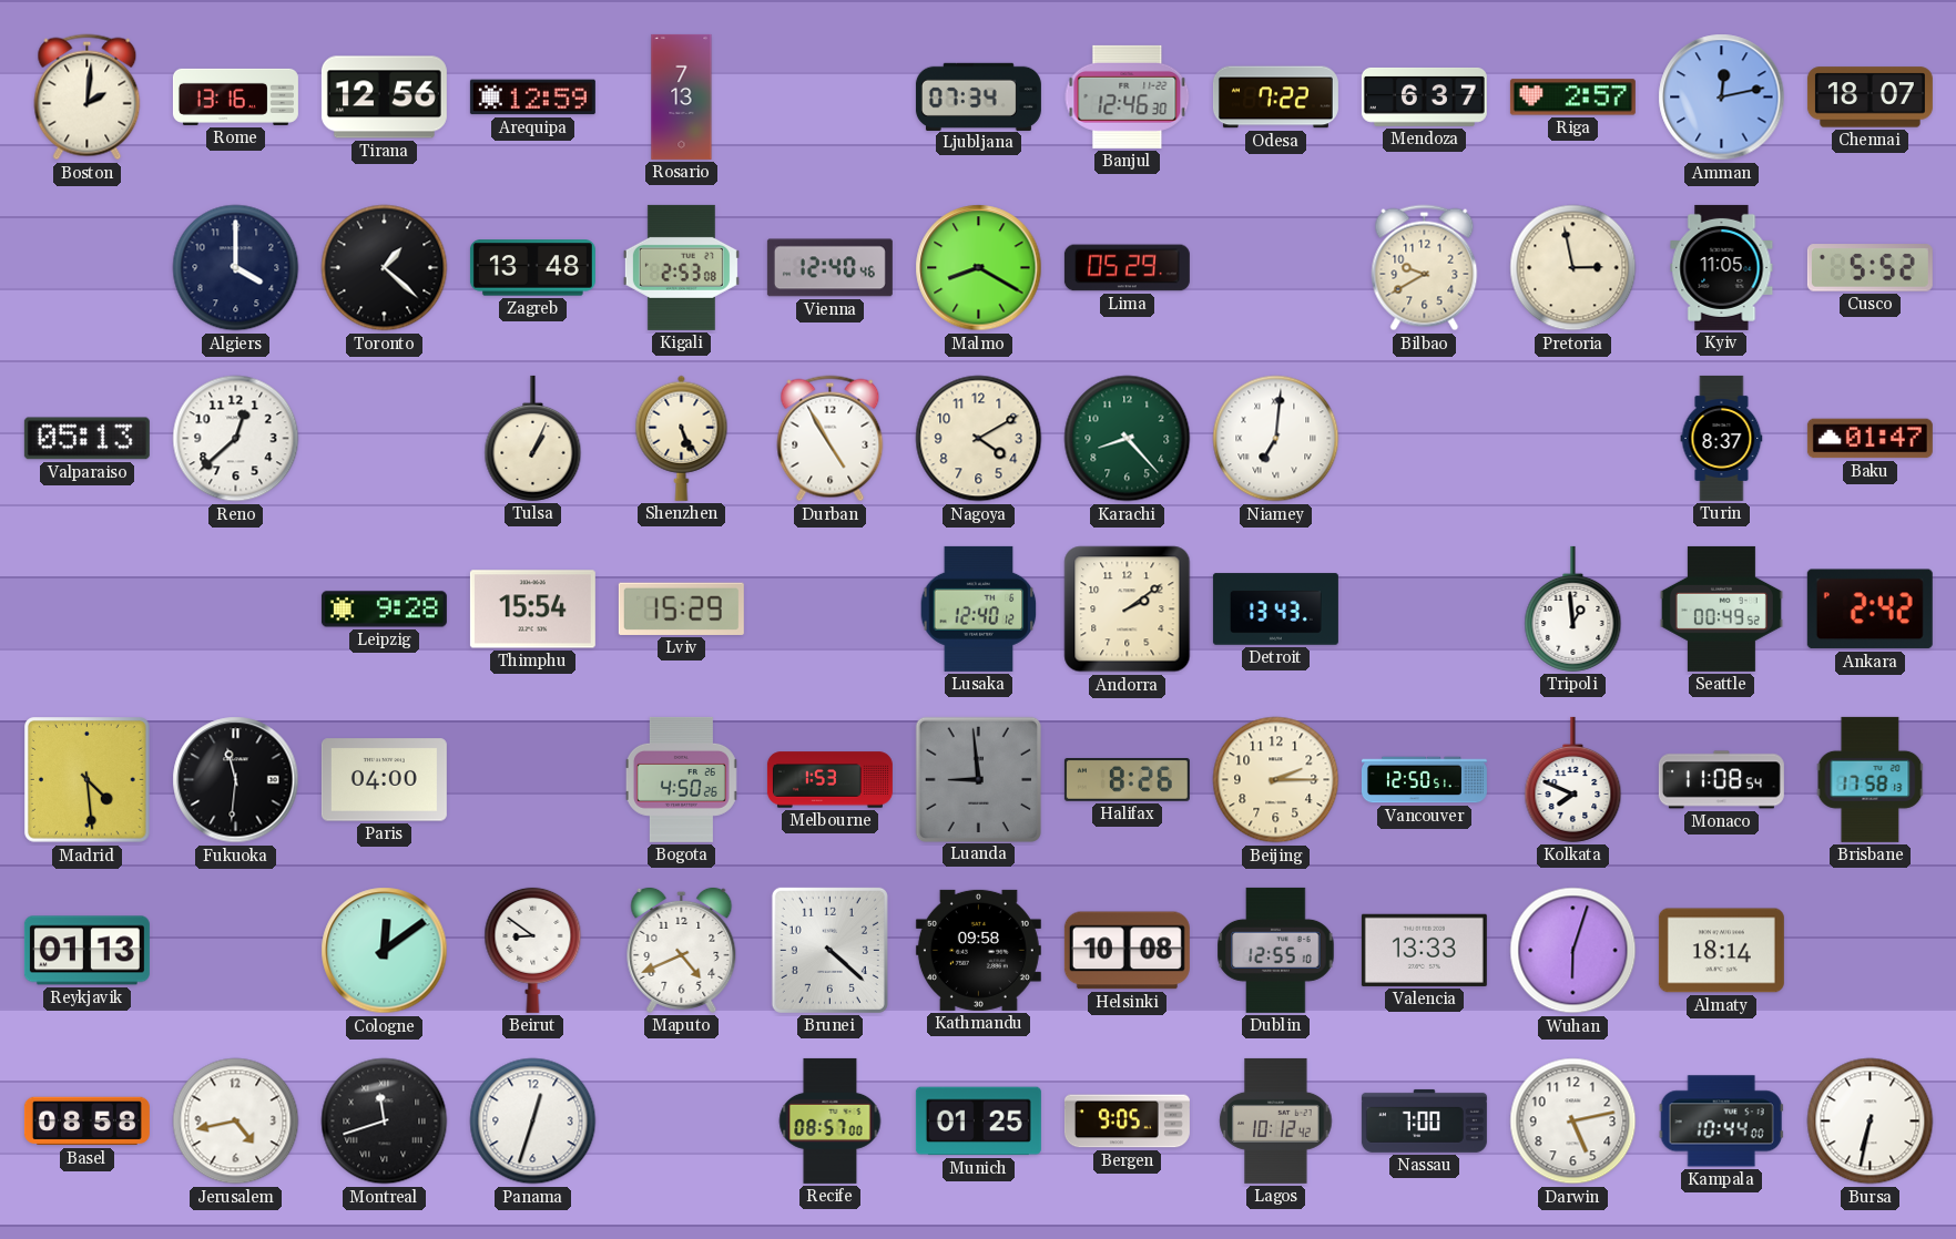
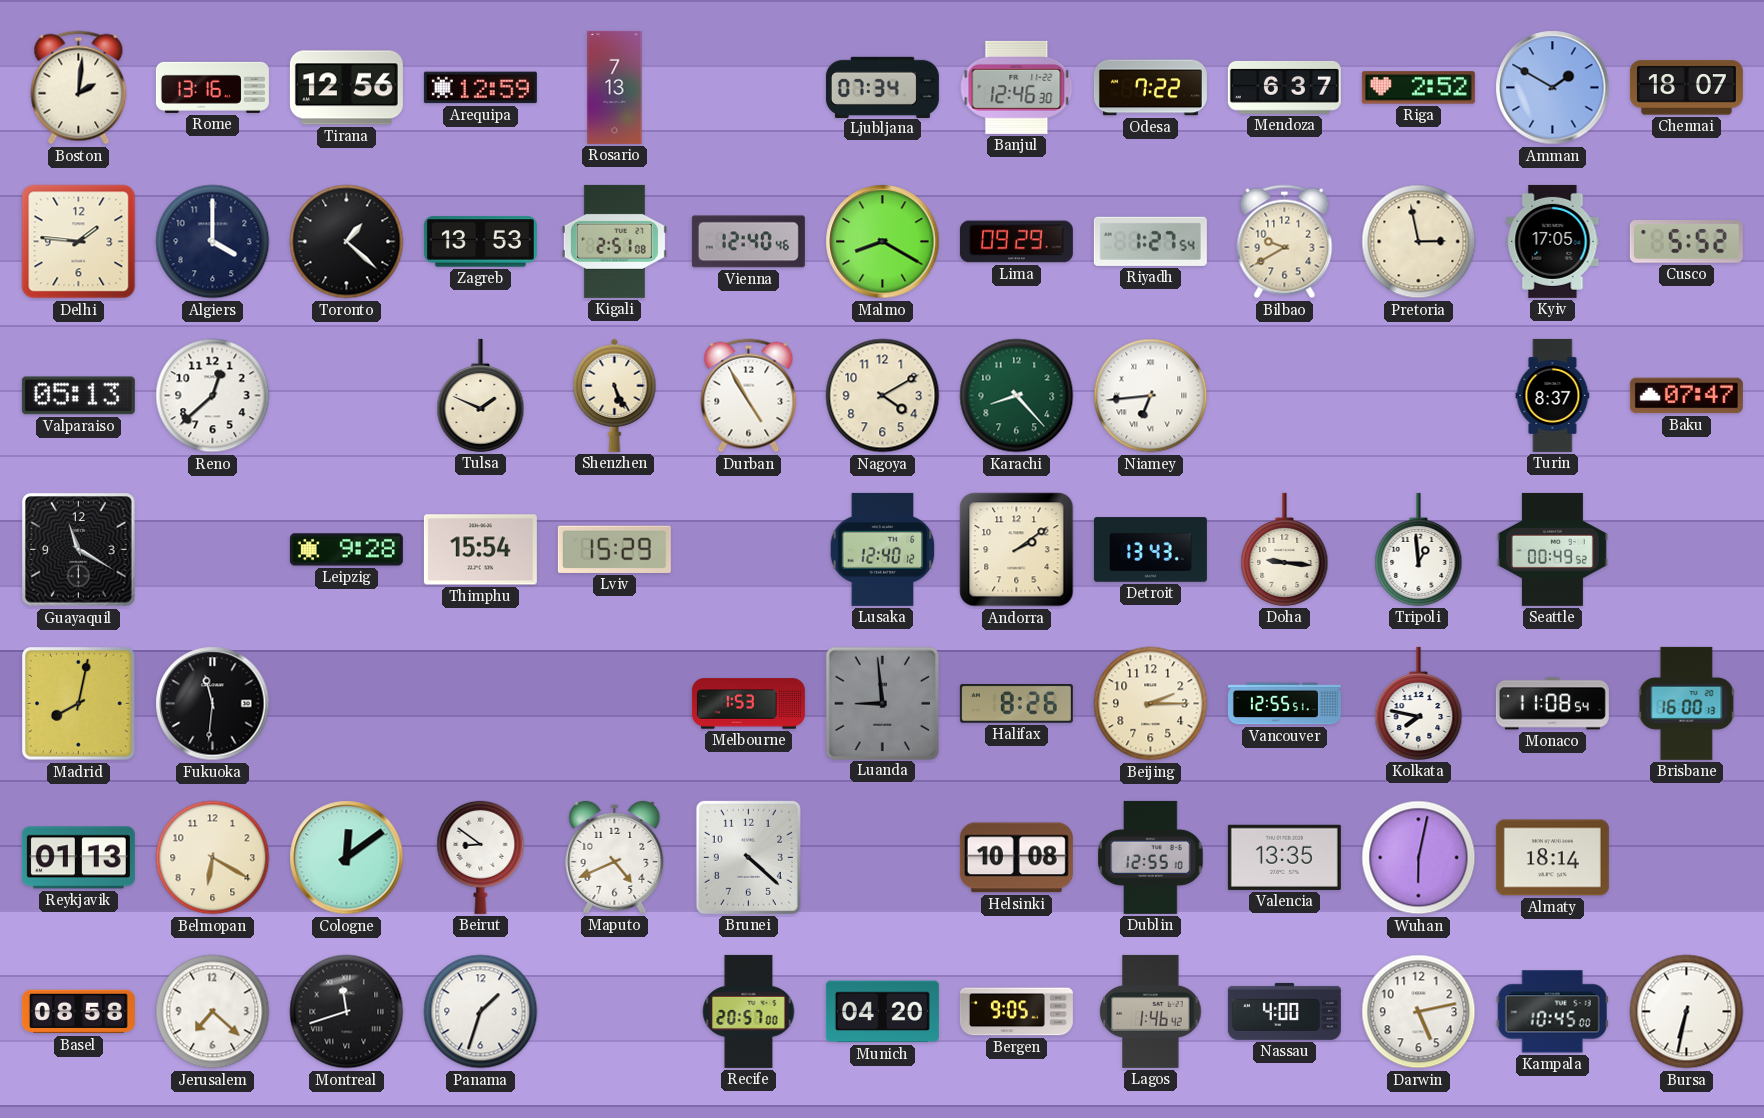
Riga: 2:57 -> 2:52 (1418, 88)
Amman: 12:13 -> 1:50 (1553, 88)
Delhi: none -> 1:46 (79, 242)
Zagreb: 13:48 -> 13:53 (480, 242)
Kigali: 2:53 -> 2:51 (614, 241)
Lima: 05:29 -> 09:29 (1016, 242)
Riyadh: none -> 1:27 (1150, 241)
Kyiv: 11:05 -> 17:05 (1553, 241)
Tulsa: 1:04 -> 1:49 (481, 395)
Niamey: 7:01 -> 6:44 (1151, 396)
Baku: 01:47 -> 07:47 (1686, 396)
Guayaquil: none -> 11:20 (79, 550)
Doha: none -> 9:16 (1285, 549)
Ankara: 2:42 -> none (1870, 610)
Madrid: 4:29 -> 8:02 (79, 704)
Paris: 04:00 -> none (384, 780)
Bogota: 4:50 -> none (681, 779)
Vancouver: 12:50 -> 12:55 (1284, 704)
Kolkata: 7:49 -> 7:47 (1419, 703)
Brisbane: 17:58 -> 16:00 (1687, 703)
Belmopan: none -> 6:20 (213, 858)
Kathmandu: 09:58 -> none (978, 950)
Valencia: 13:33 -> 13:35 (1284, 857)
Wuhan: 6:03 -> 6:02 (1419, 858)
Jerusalem: 4:43 -> 7:22 (213, 1012)
Panama: 12:33 -> 1:33 (481, 1012)
Recife: 08:57 -> 20:57 (749, 1011)
Munich: 01:25 -> 04:20 (882, 1012)
Lagos: 10:12 -> 1:46 (1151, 1011)
Nassau: 7:00 -> 4:00 (1284, 1011)
Kampala: 10:44 -> 10:45 (1552, 1012)
